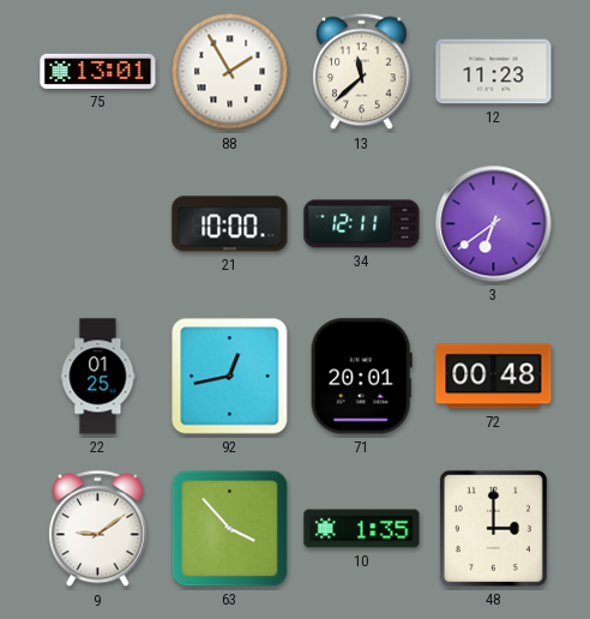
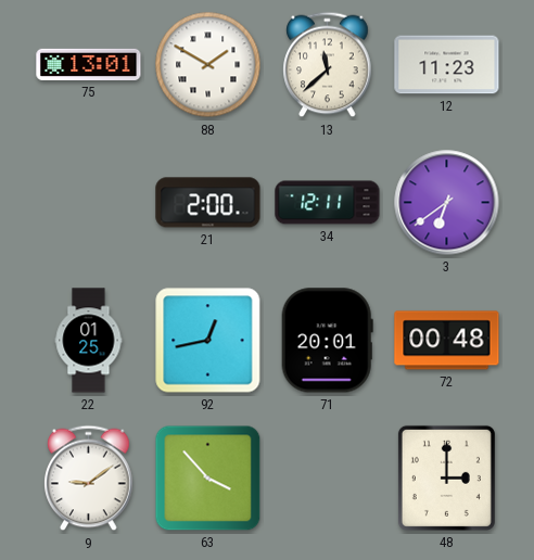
88: 1:55 -> 1:50 (208, 65)
21: 10:00 -> 2:00 (208, 203)
10: 1:35 -> none (362, 529)
